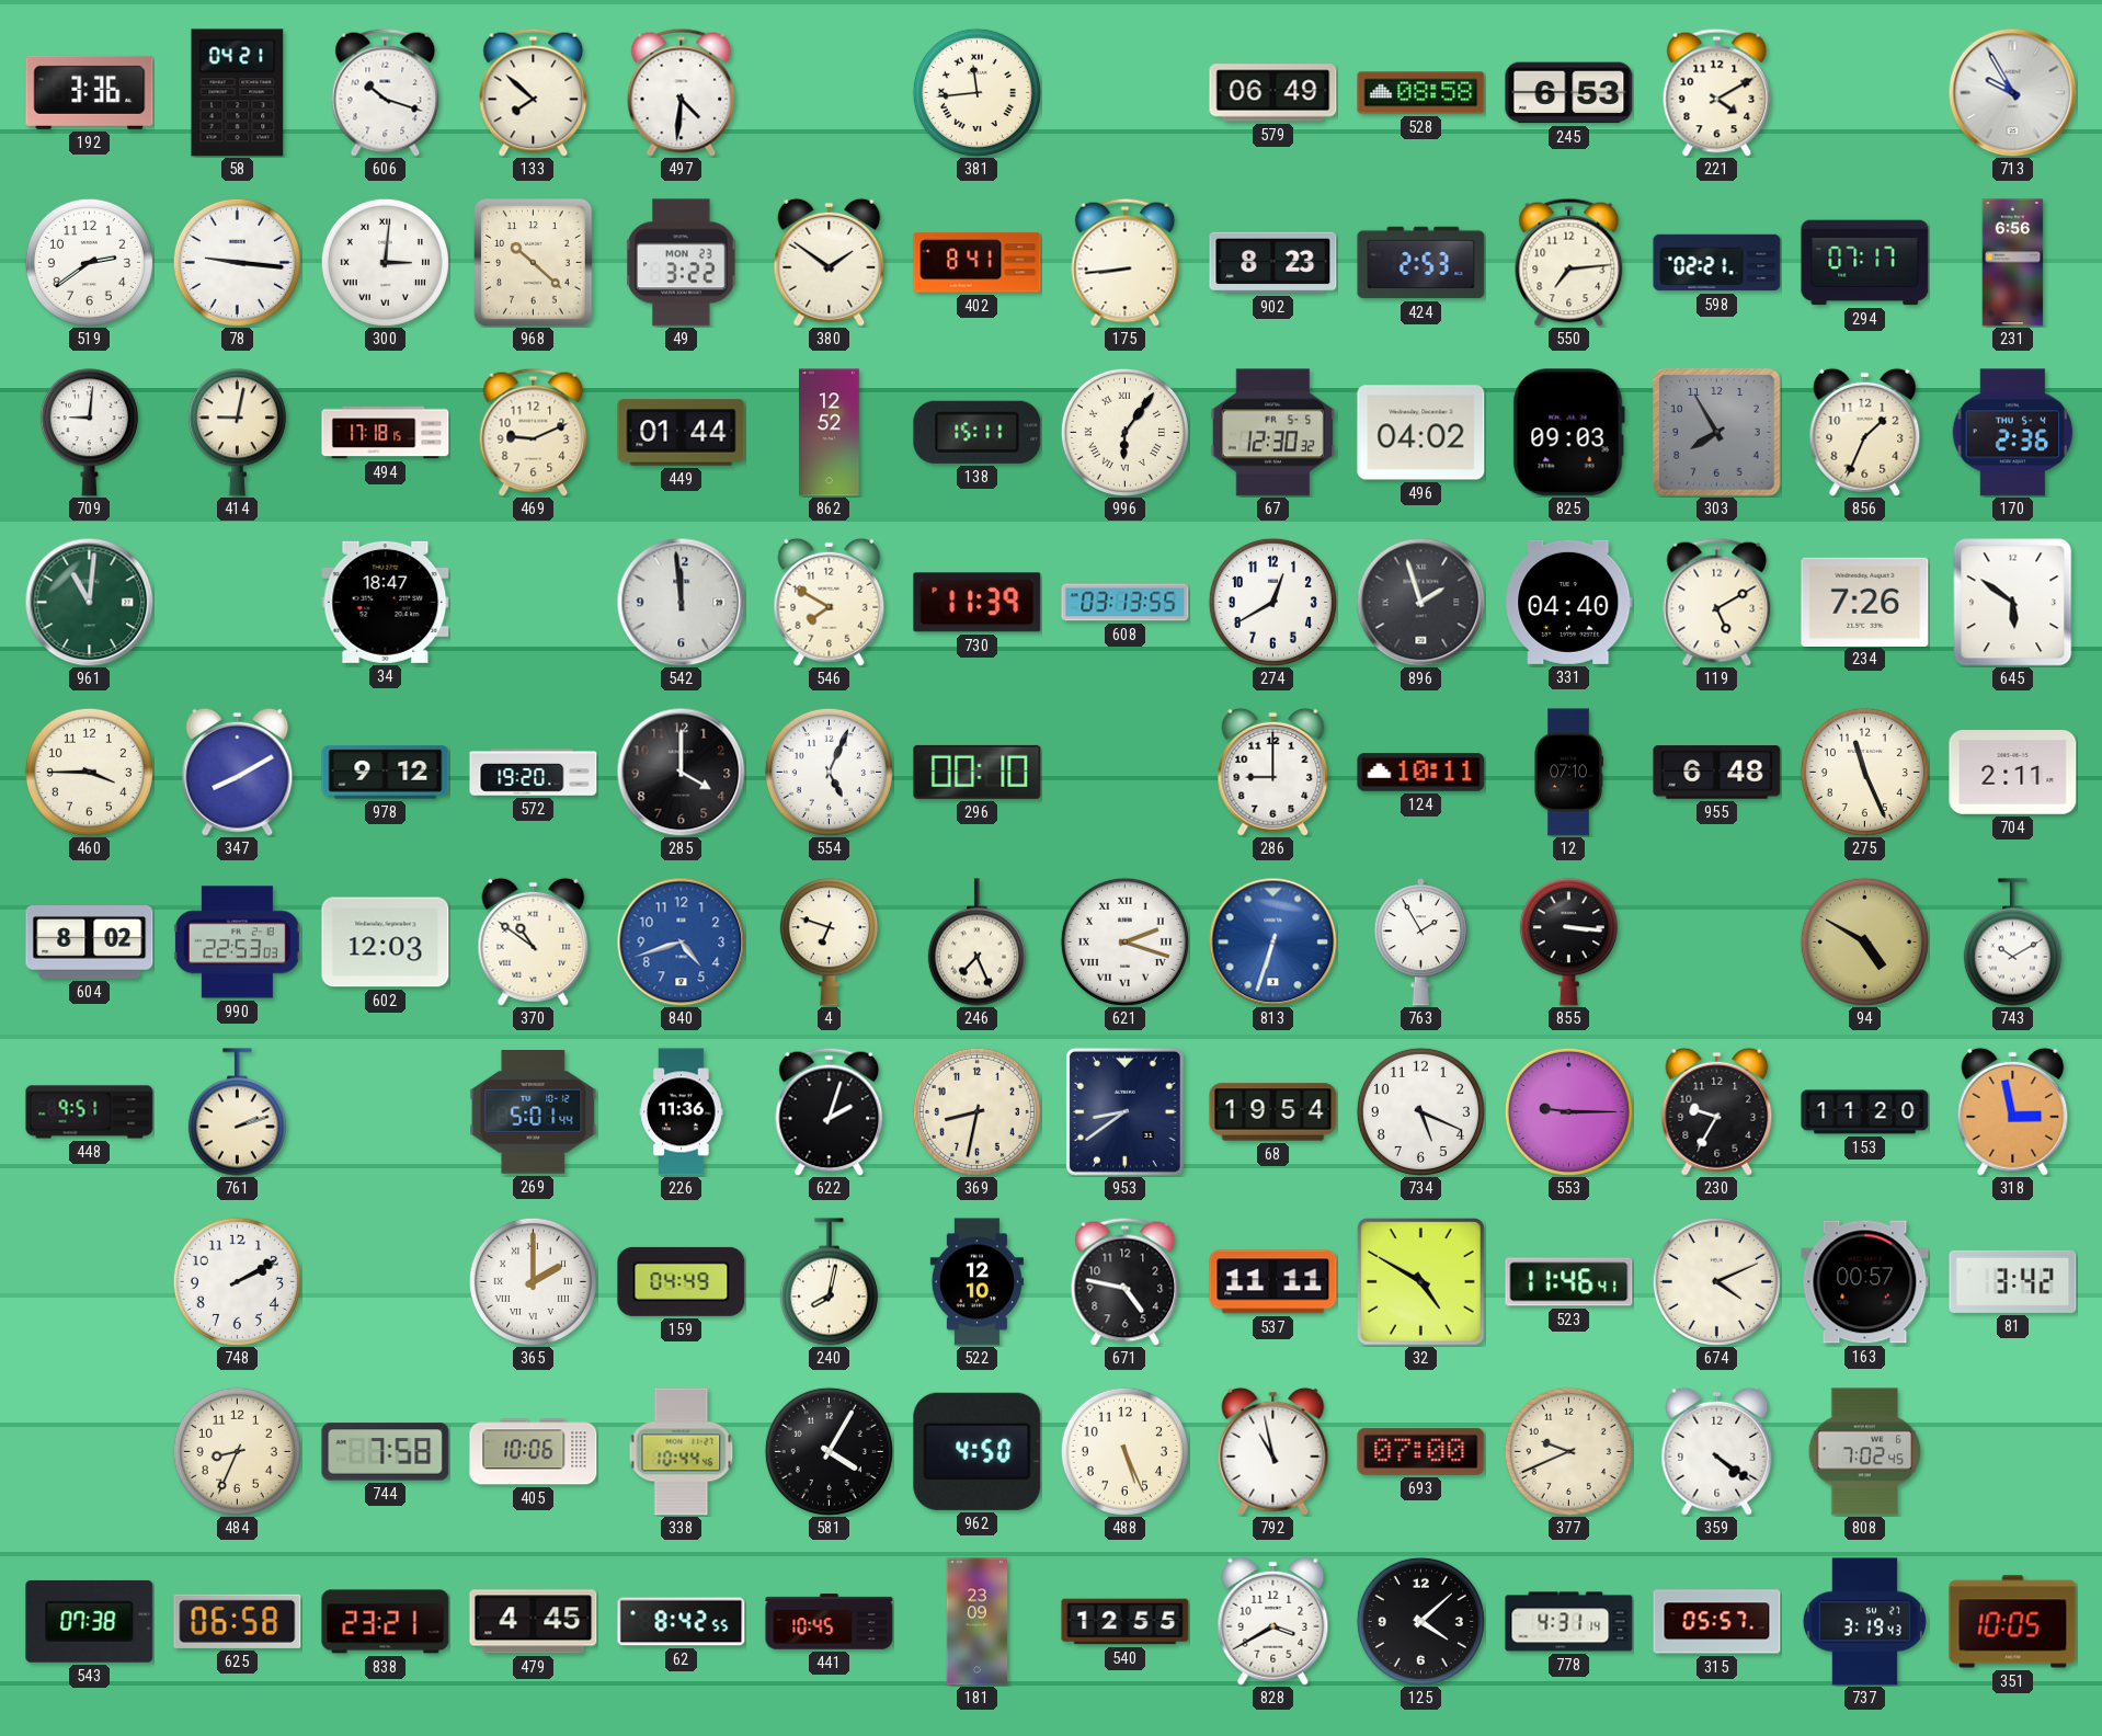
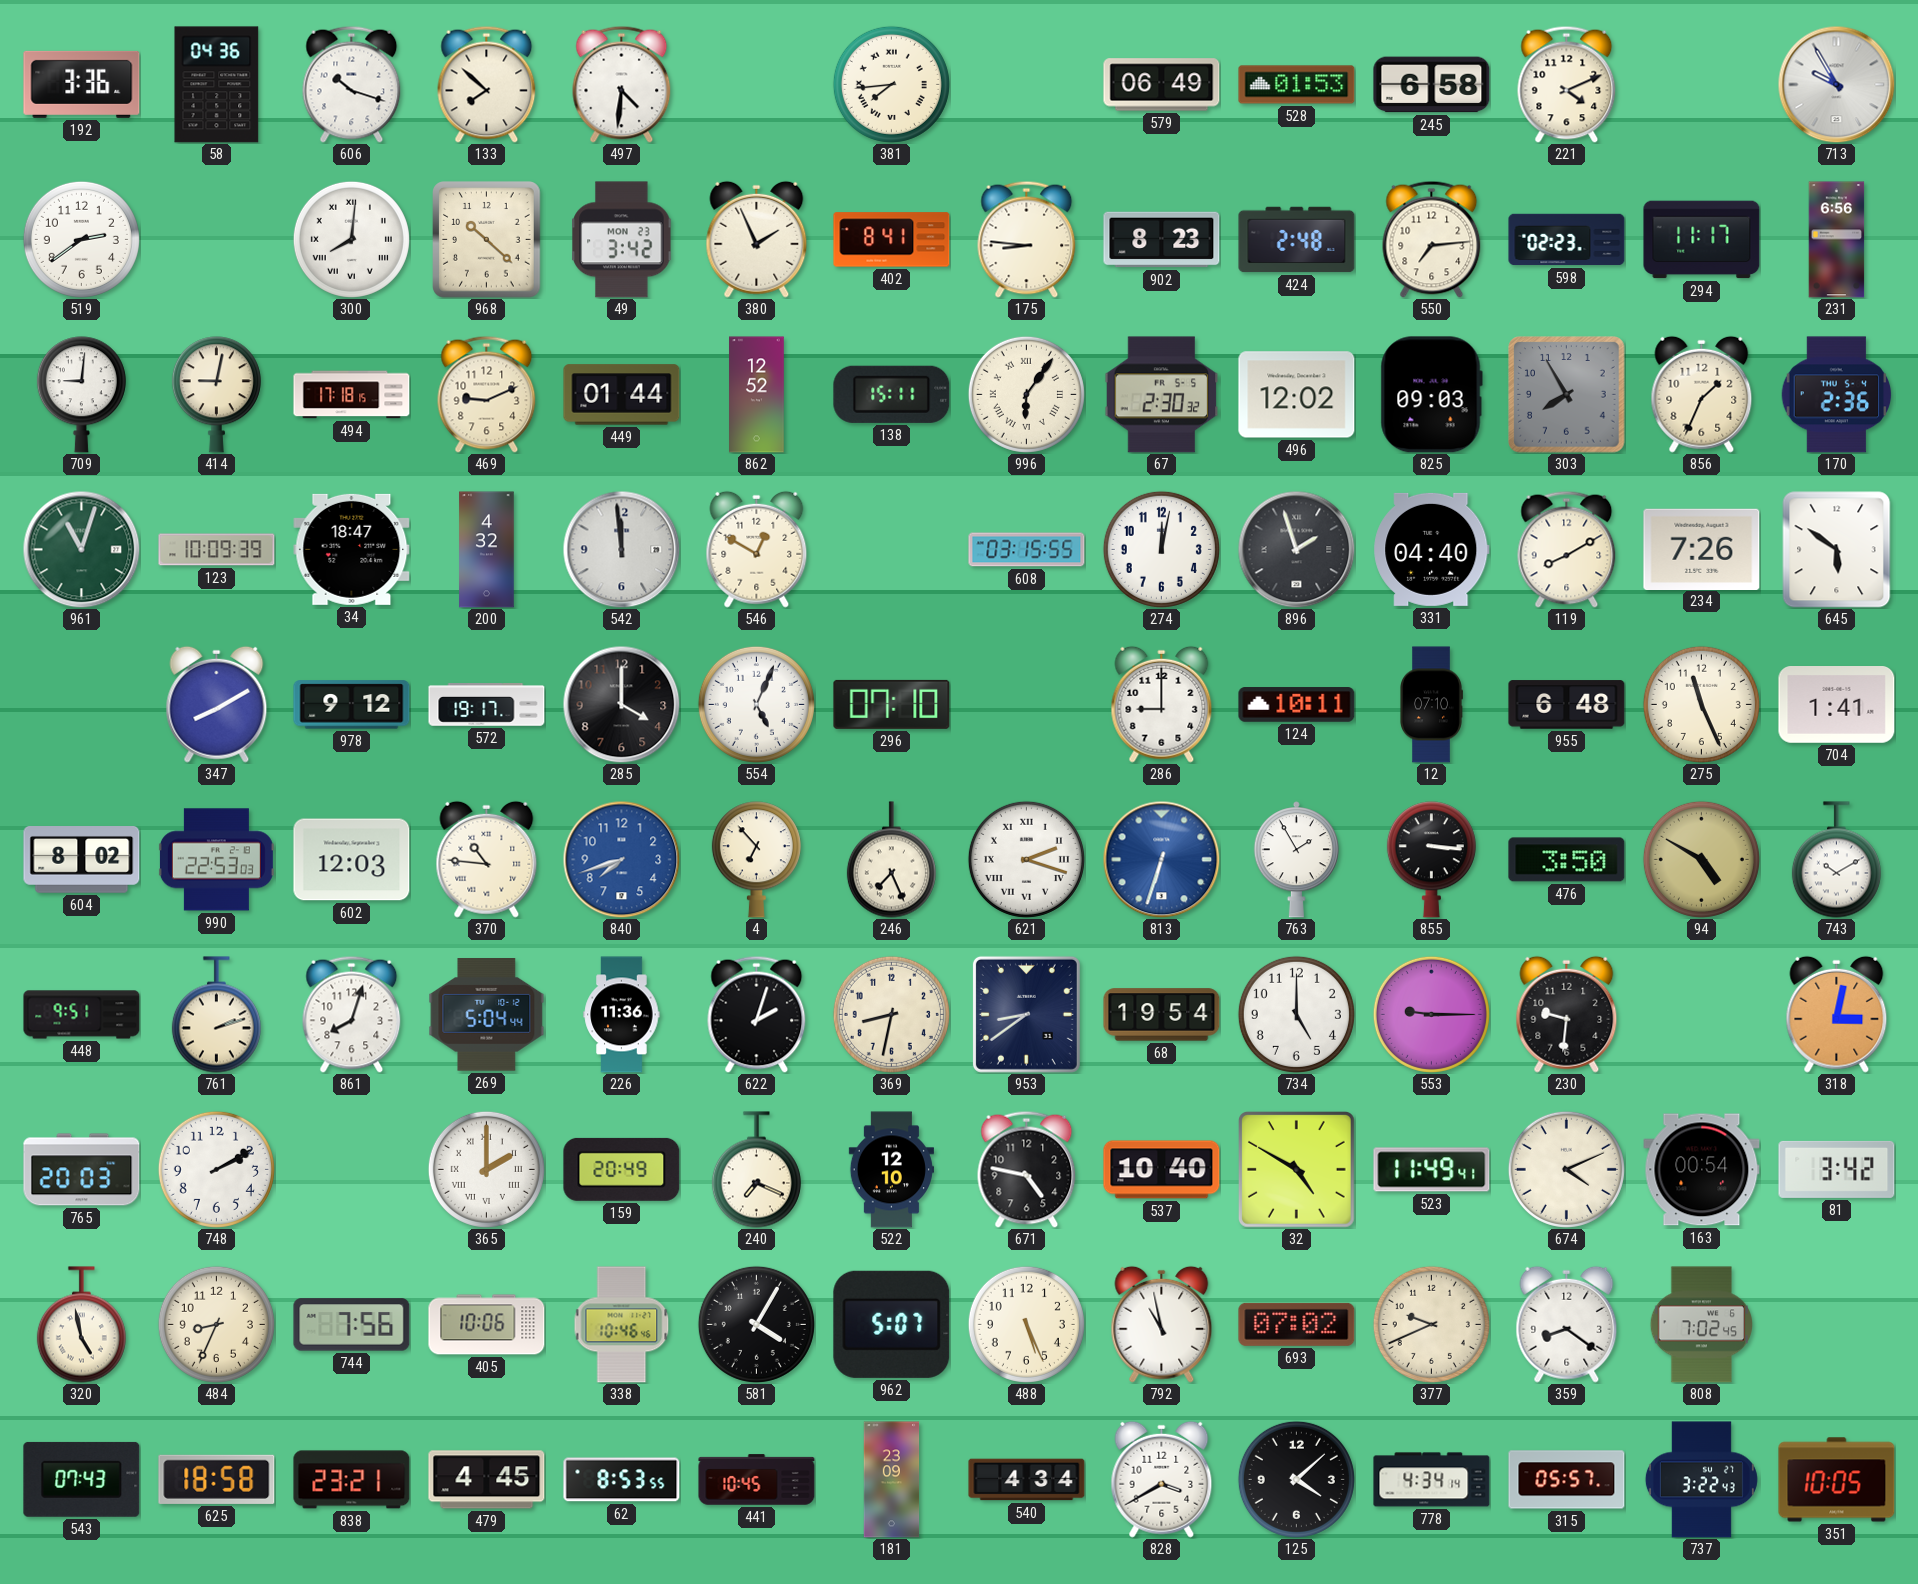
58: 04:21 -> 04:36 (217, 85)
381: 11:44 -> 7:44 (891, 84)
528: 08:58 -> 01:53 (1297, 85)
245: 6:53 -> 6:58 (1432, 85)
221: 4:10 -> 4:11 (1567, 84)
78: 9:16 -> none (237, 262)
300: 3:01 -> 8:01 (351, 239)
49: 3:22 -> 3:42 (622, 240)
380: 1:51 -> 1:56 (757, 239)
175: 8:44 -> 8:46 (1027, 239)
424: 2:53 -> 2:48 (1297, 240)
598: 02:21 -> 02:23 (1567, 240)
294: 07:17 -> 11:17 (1702, 240)
67: 12:30 -> 2:30 (1162, 395)
496: 04:02 -> 12:02 (1297, 395)
961: 11:01 -> 11:03 (81, 549)
123: none -> 10:09 (217, 550)
200: none -> 4:32 (487, 550)
546: 7:50 -> 12:50 (757, 549)
730: 11:39 -> none (978, 603)
608: 03:13 -> 03:15 (1027, 550)
274: 12:40 -> 12:02 (1161, 549)
119: 5:10 -> 8:10 (1567, 549)
460: 3:45 -> none (89, 772)
572: 19:20 -> 19:17 (487, 705)
296: 00:10 -> 07:10 (892, 704)
704: 2:11 -> 1:41 (1837, 705)
370: 10:51 -> 10:46 (487, 859)
840: 4:42 -> 7:42 (621, 859)
4: 6:48 -> 6:53 (756, 860)
476: none -> 3:50 (1567, 860)
861: none -> 8:03 (352, 1014)
269: 5:01 -> 5:04 (487, 1015)
734: 5:19 -> 5:00 (1296, 1014)
230: 9:35 -> 9:31 (1567, 1014)
153: 11:20 -> none (1865, 1112)
318: 2:58 -> 3:02 (1837, 1014)
765: none -> 20:03 (82, 1170)
159: 04:49 -> 20:49 (622, 1169)
240: 8:02 -> 7:19 (756, 1170)
537: 11:11 -> 10:40 (1162, 1170)
523: 11:46 -> 11:49 (1432, 1170)
163: 00:57 -> 00:54 (1702, 1170)
320: none -> 4:58 (81, 1325)
744: 7:58 -> 7:56 (352, 1325)
338: 10:44 -> 10:46 (622, 1325)
962: 4:50 -> 5:07 (892, 1324)
693: 07:00 -> 07:02 (1297, 1324)
359: 4:21 -> 8:21 (1567, 1324)
543: 07:38 -> 07:43 (82, 1479)
625: 06:58 -> 18:58 (217, 1479)
62: 8:42 -> 8:53 (622, 1480)
540: 12:55 -> 4:34 (1027, 1480)
778: 4:31 -> 4:34 (1432, 1480)
737: 3:19 -> 3:22 (1701, 1480)
